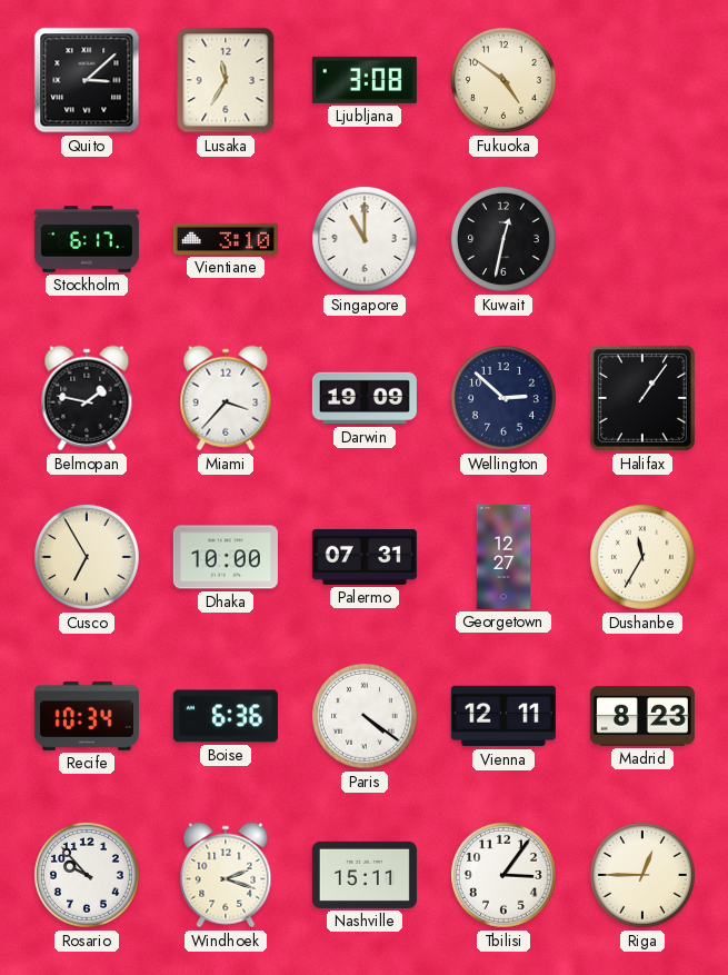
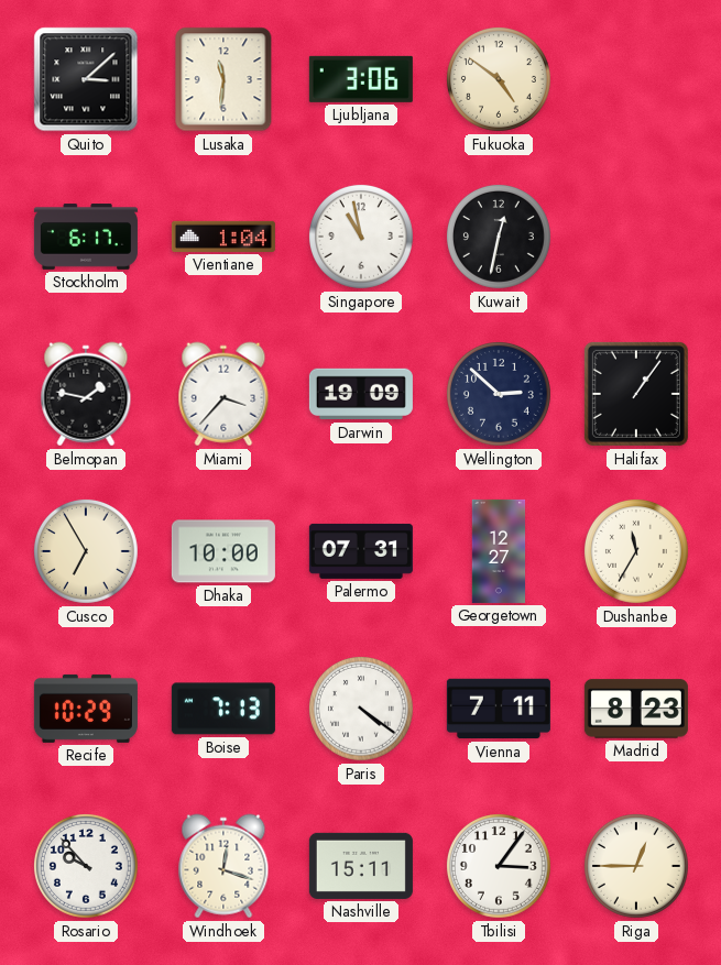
Lusaka: 11:35 -> 11:31 (223, 79)
Ljubljana: 3:08 -> 3:06 (361, 79)
Vientiane: 3:10 -> 1:04 (223, 237)
Singapore: 11:00 -> 10:58 (361, 237)
Recife: 10:34 -> 10:29 (86, 709)
Boise: 6:36 -> 7:13 (223, 709)
Vienna: 12:11 -> 7:11 (499, 709)
Windhoek: 2:18 -> 12:18 (223, 866)
